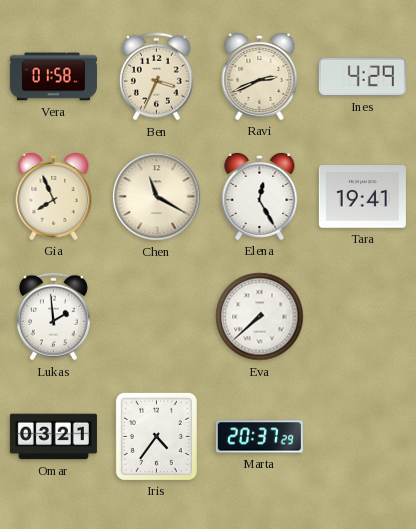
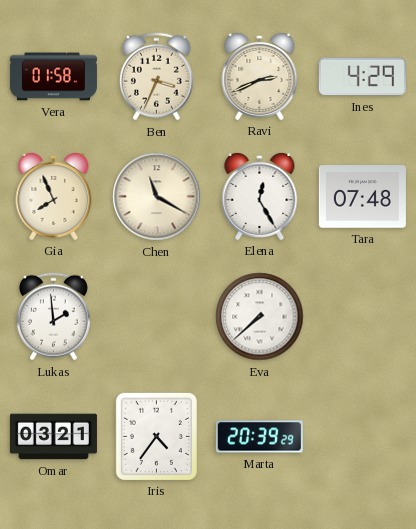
Tara: 19:41 -> 07:48 (362, 197)
Marta: 20:37 -> 20:39 (259, 437)
